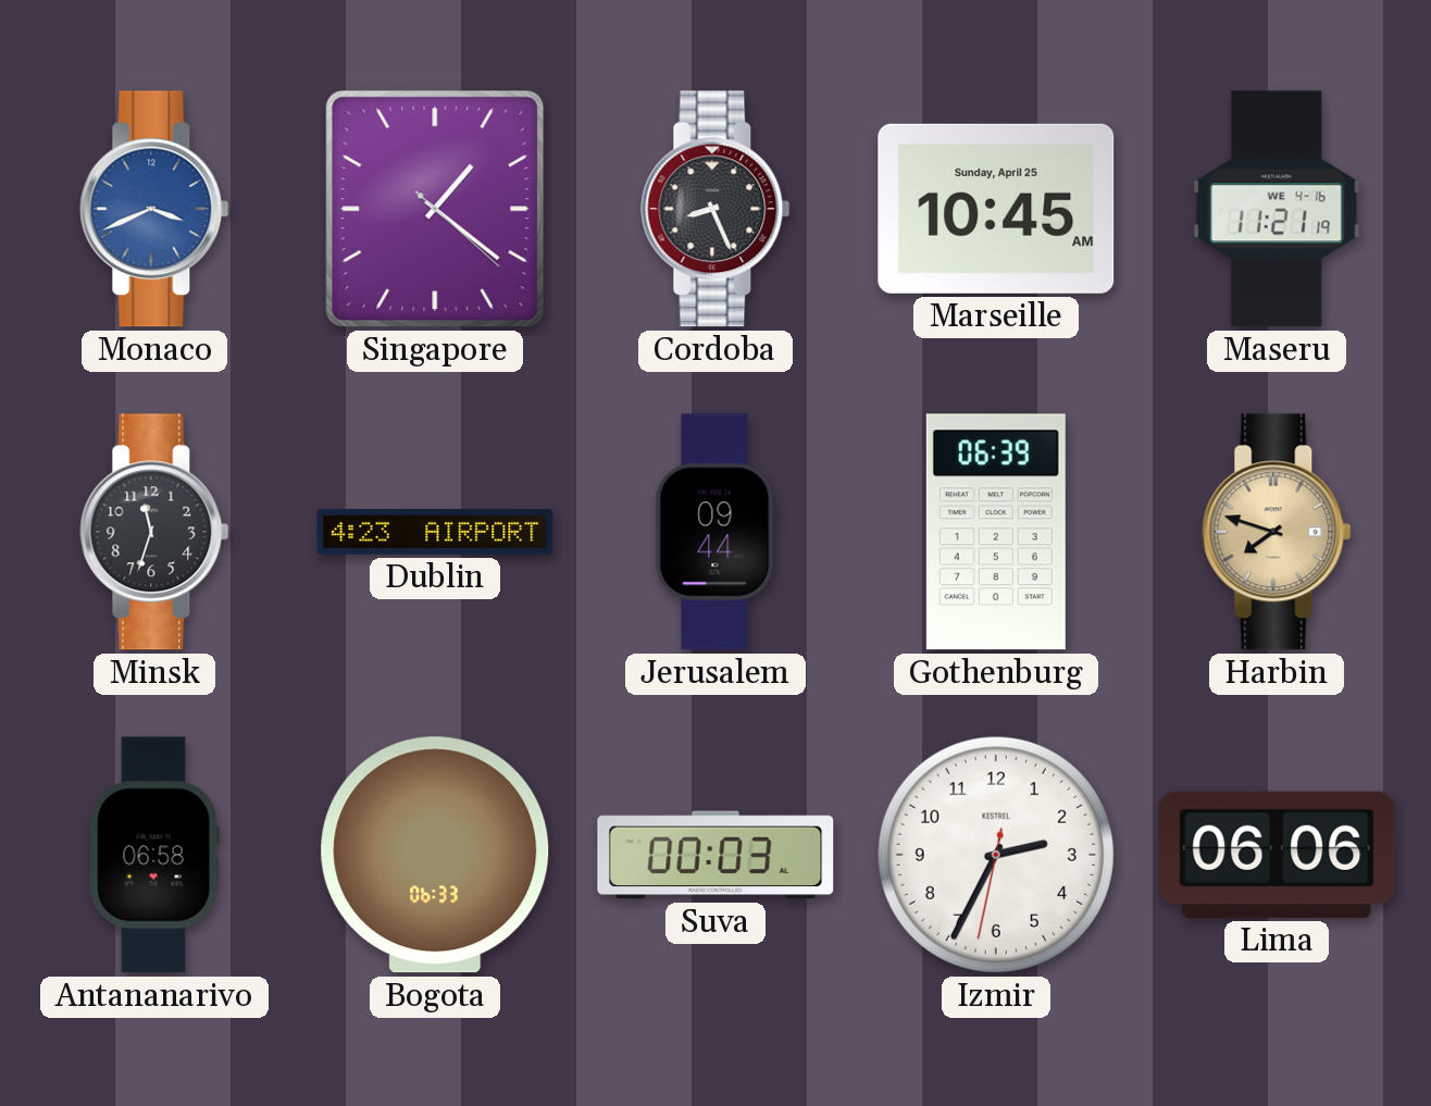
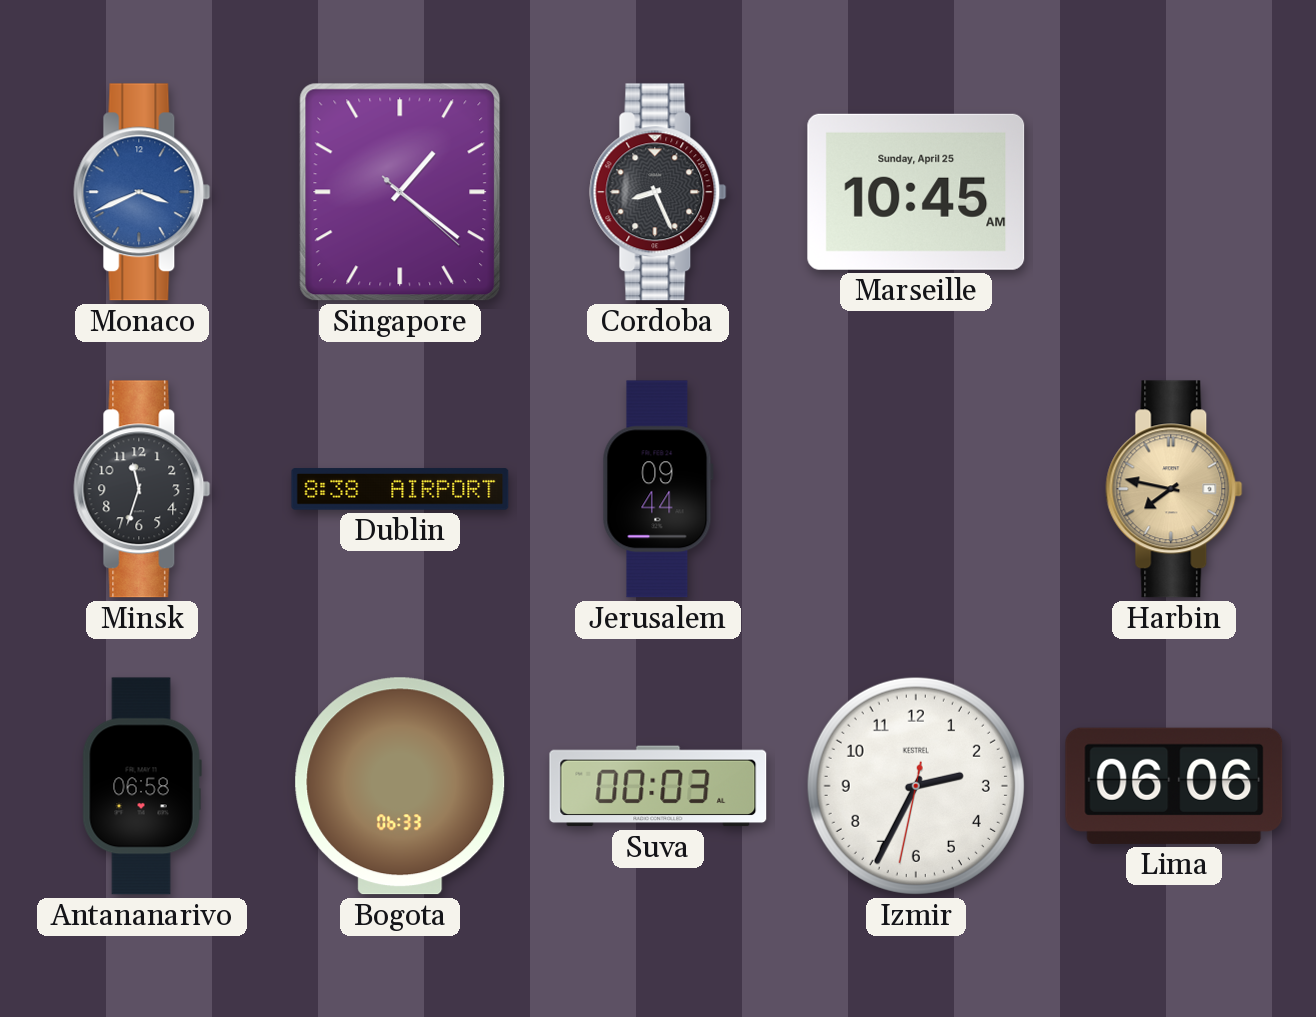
Maseru: 11:21 -> none (1278, 209)
Dublin: 4:23 -> 8:38 (400, 489)
Gothenburg: 06:39 -> none (996, 532)
Harbin: 7:48 -> 7:47 (1174, 489)
